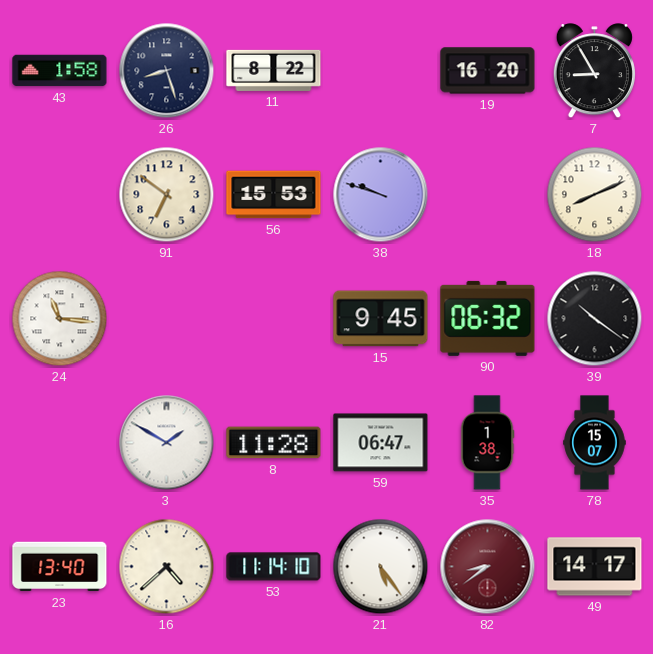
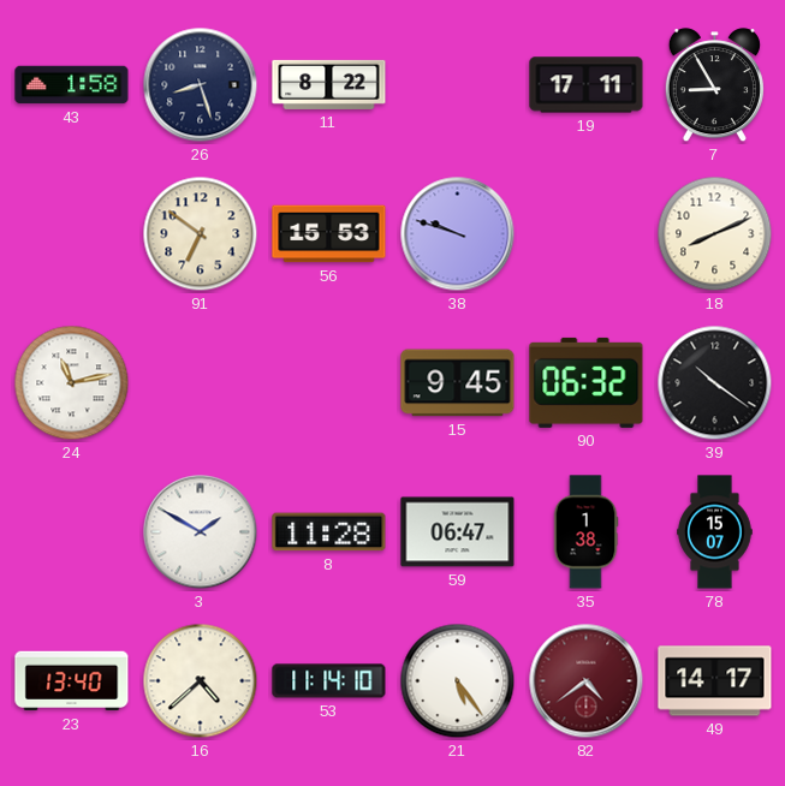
19: 16:20 -> 17:11 (587, 85)
24: 11:16 -> 11:13 (72, 383)
82: 8:39 -> 4:39 (587, 681)
